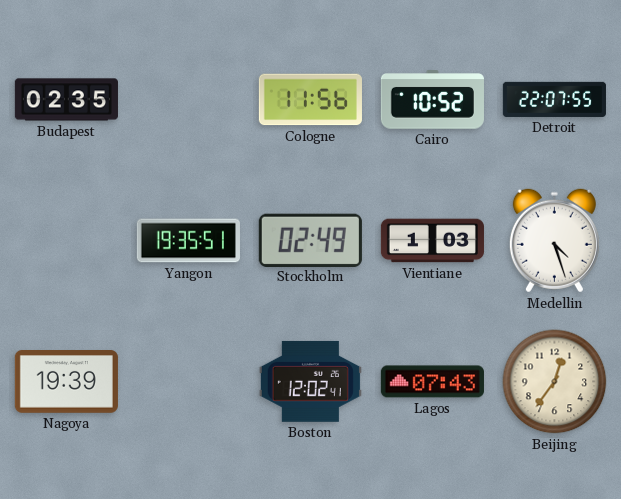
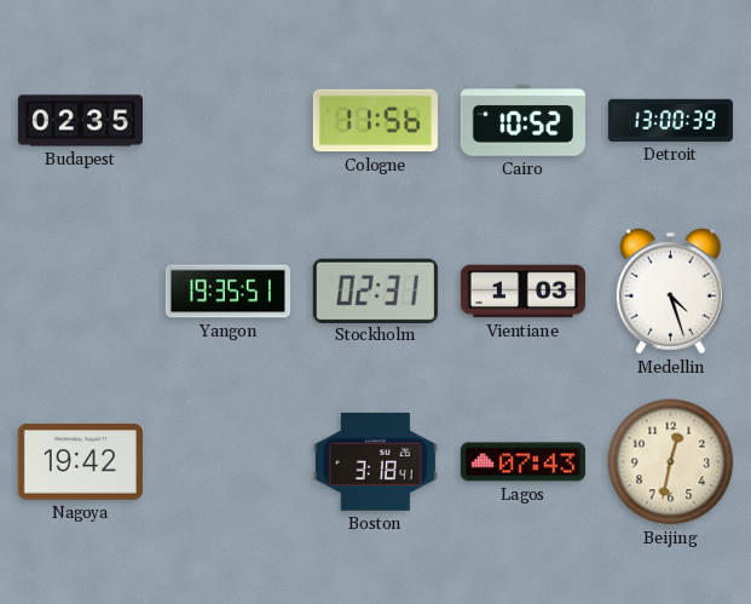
Detroit: 22:07 -> 13:00 (670, 120)
Stockholm: 02:49 -> 02:31 (375, 291)
Nagoya: 19:39 -> 19:42 (80, 462)
Boston: 12:02 -> 3:18 (375, 461)
Beijing: 12:36 -> 12:32 (671, 462)
